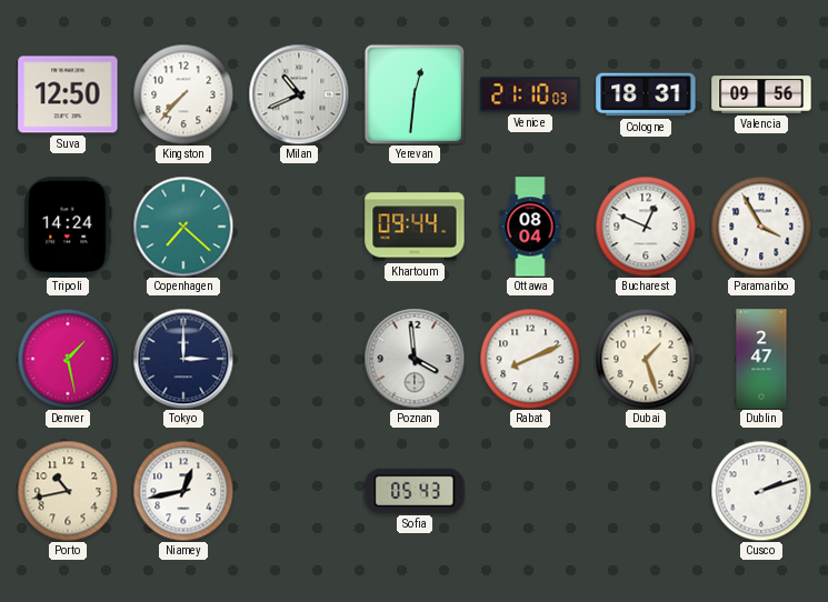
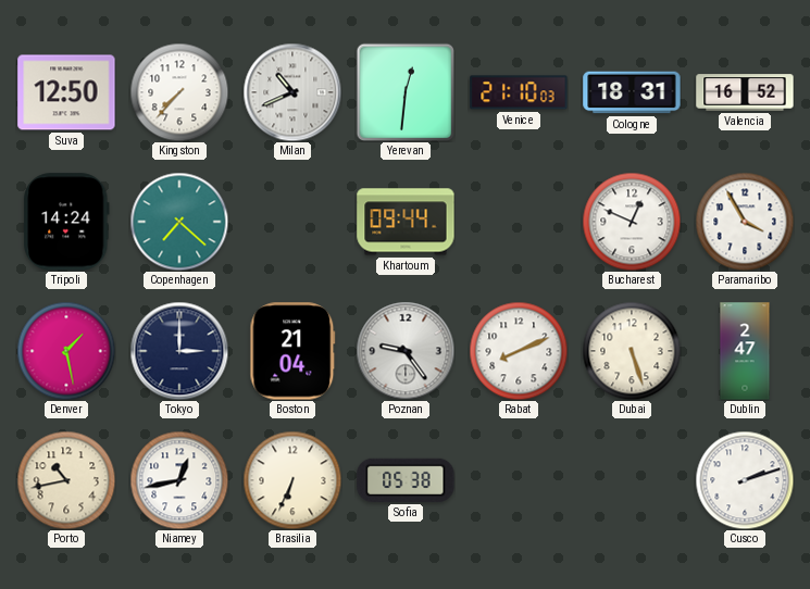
Valencia: 09:56 -> 16:52 (745, 92)
Ottawa: 08:04 -> none (530, 227)
Boston: none -> 21:04 (292, 351)
Poznan: 3:59 -> 9:24 (406, 351)
Dubai: 1:27 -> 5:27 (632, 351)
Brasilia: none -> 6:34 (292, 480)
Sofia: 05:43 -> 05:38 (406, 480)
